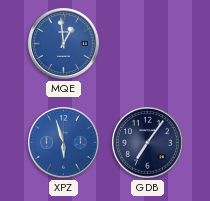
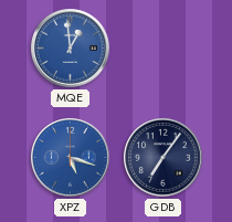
XPZ: 5:57 -> 5:18 (71, 158)
